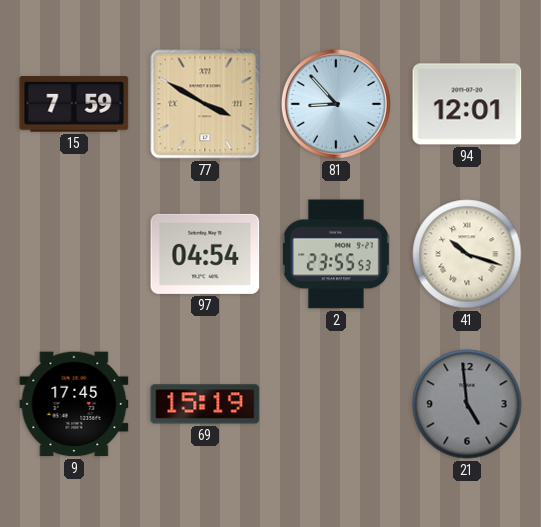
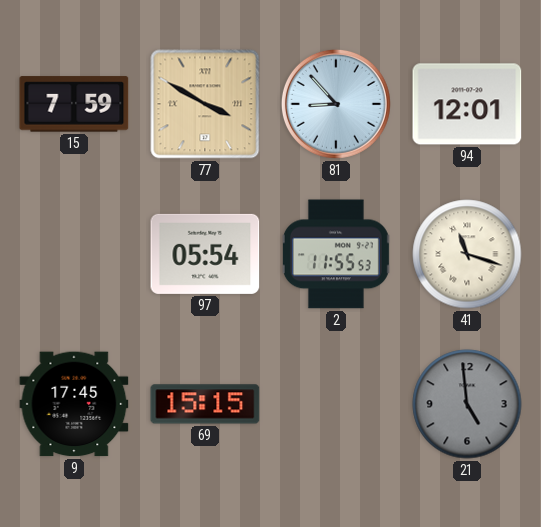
97: 04:54 -> 05:54 (205, 254)
2: 23:55 -> 11:55 (336, 254)
41: 10:18 -> 11:18 (467, 254)
69: 15:19 -> 15:15 (205, 404)
